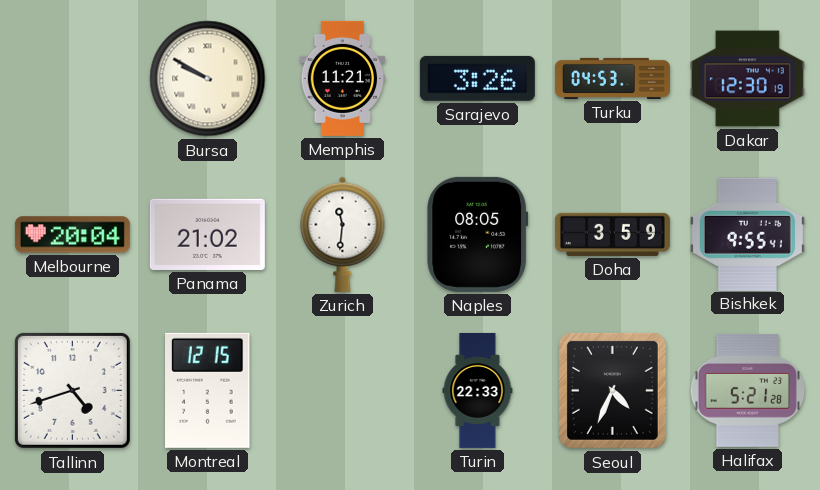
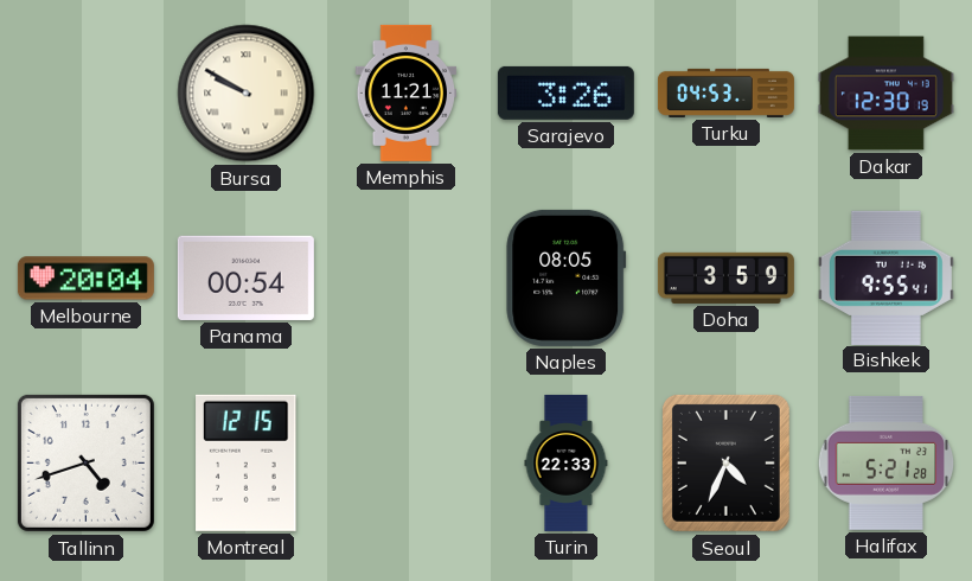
Panama: 21:02 -> 00:54 (245, 277)
Zurich: 11:31 -> none (343, 234)
